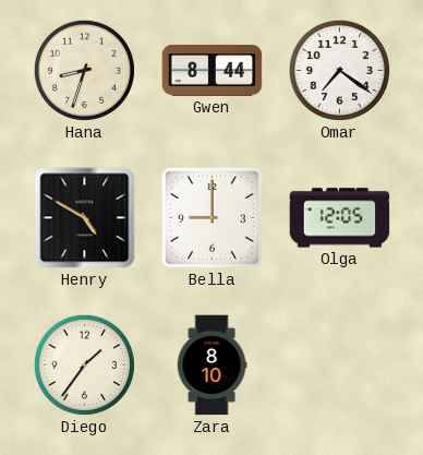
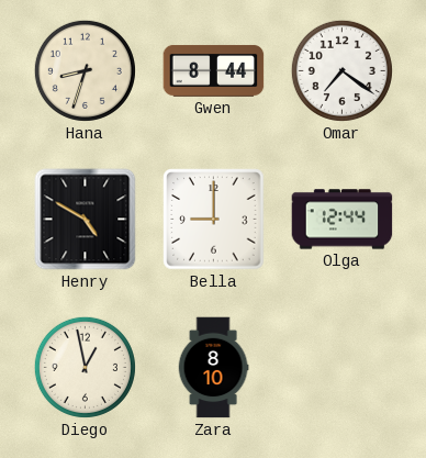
Olga: 12:05 -> 12:44 (343, 220)
Diego: 1:36 -> 12:58 (85, 367)
